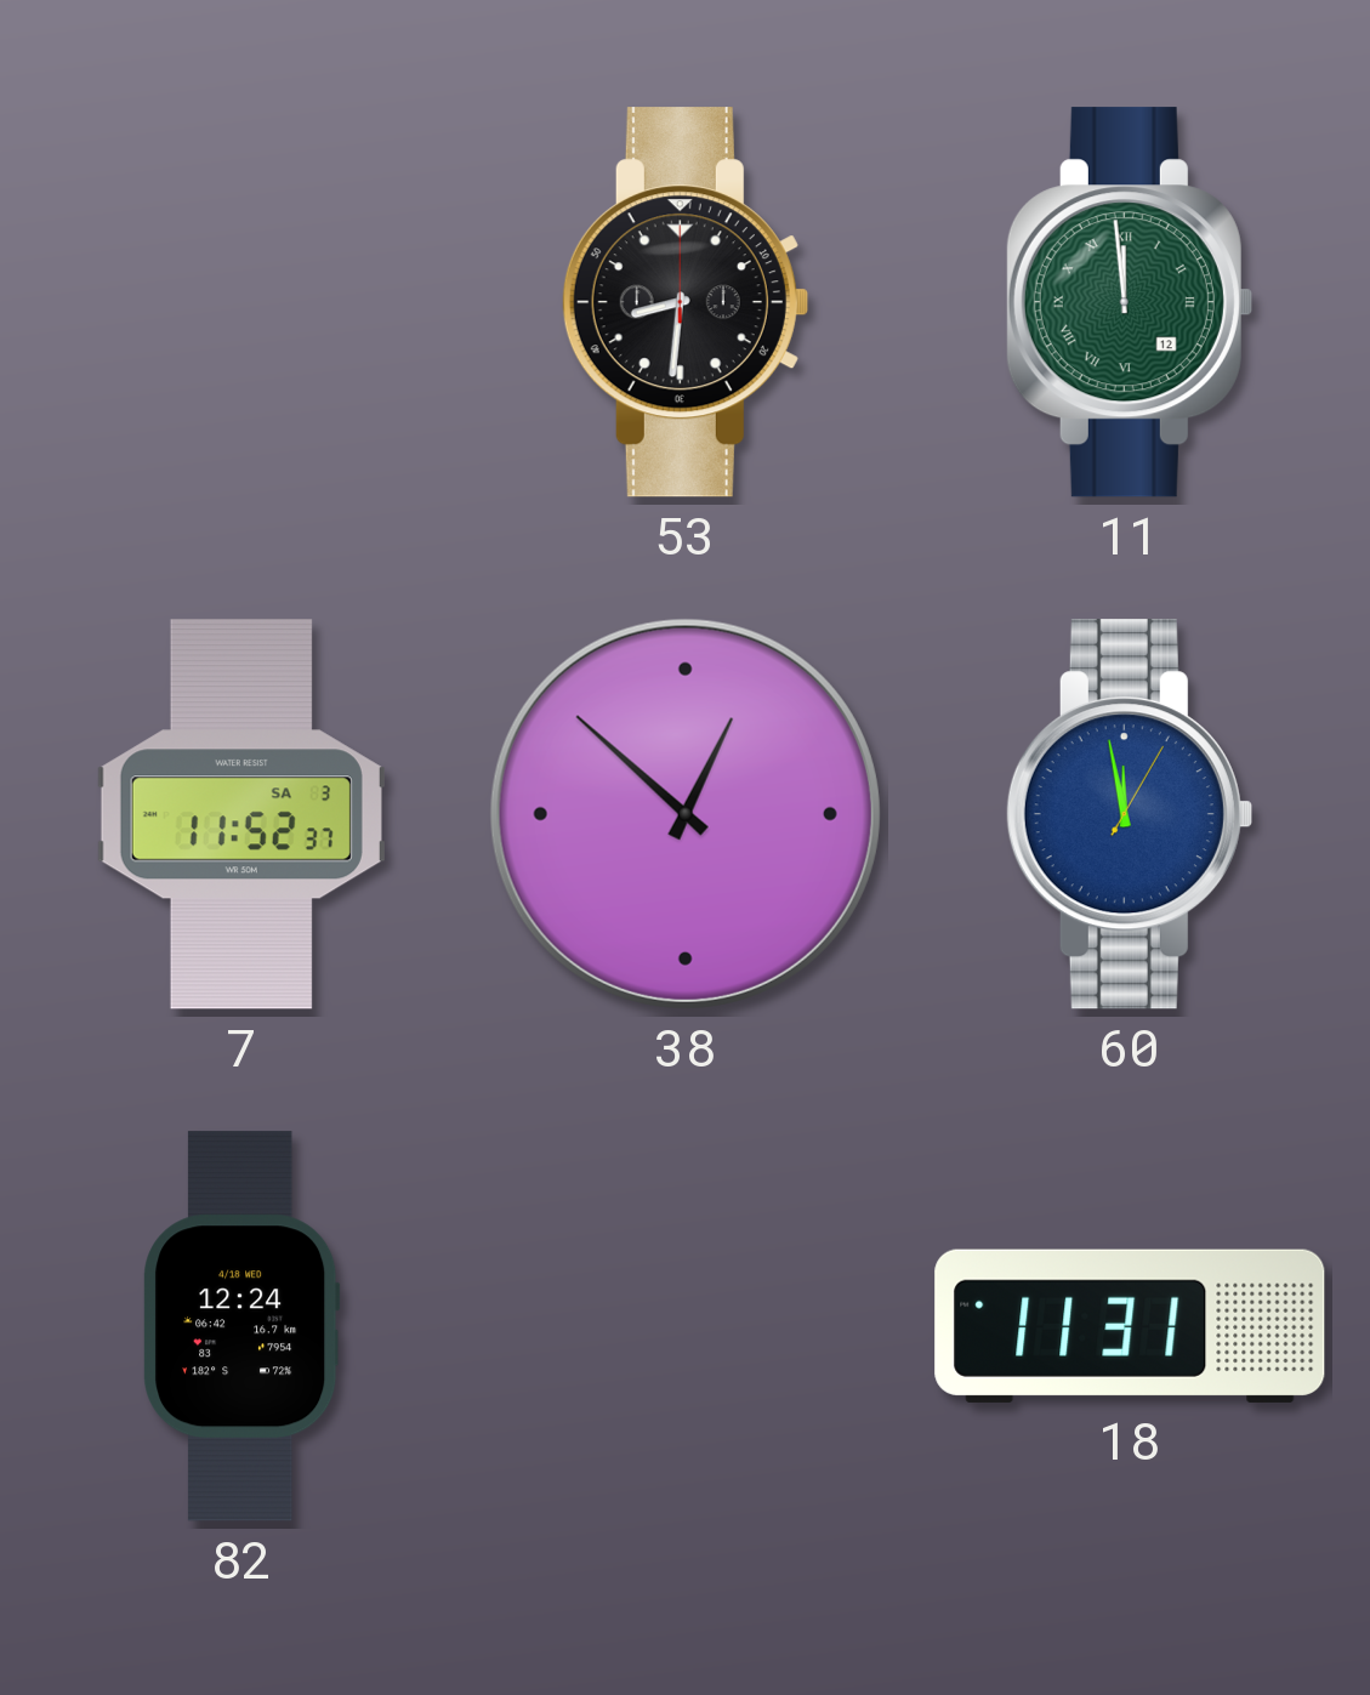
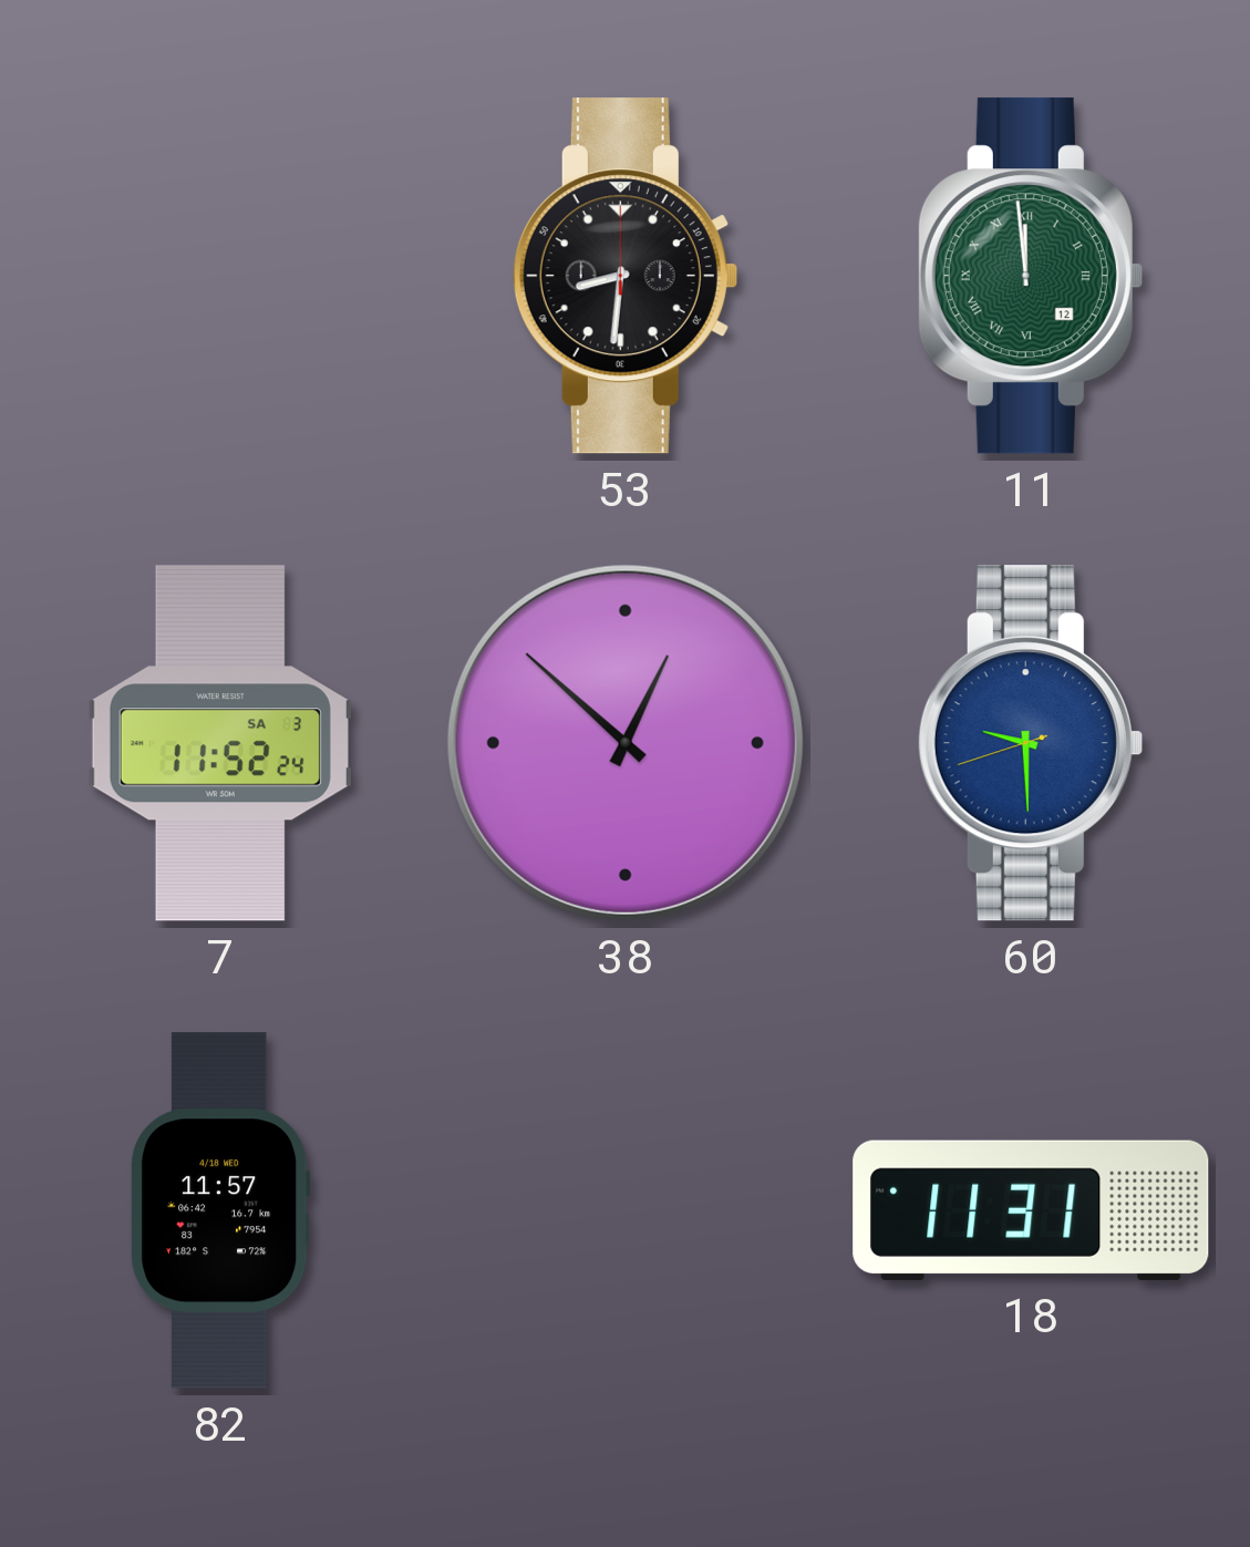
7: 11:52:37 -> 11:52:24 (220, 743)
60: 11:58 -> 9:29 (1030, 743)
82: 12:24 -> 11:57 (220, 1210)
